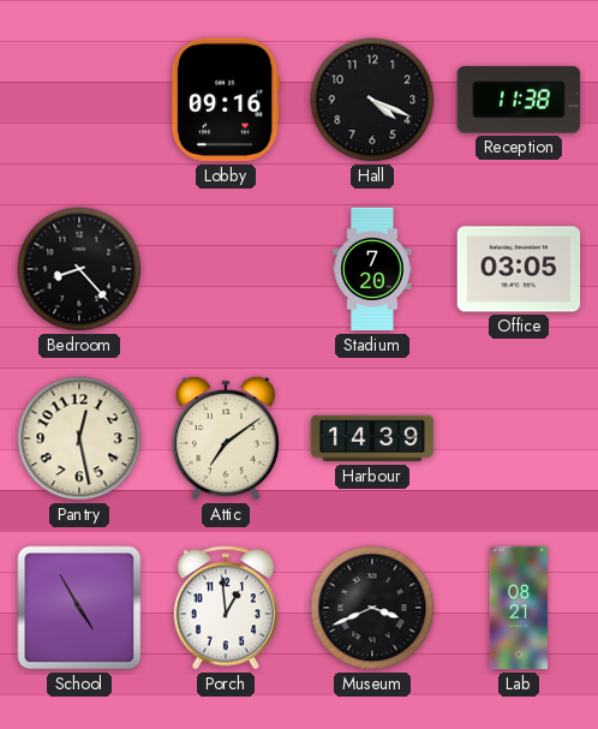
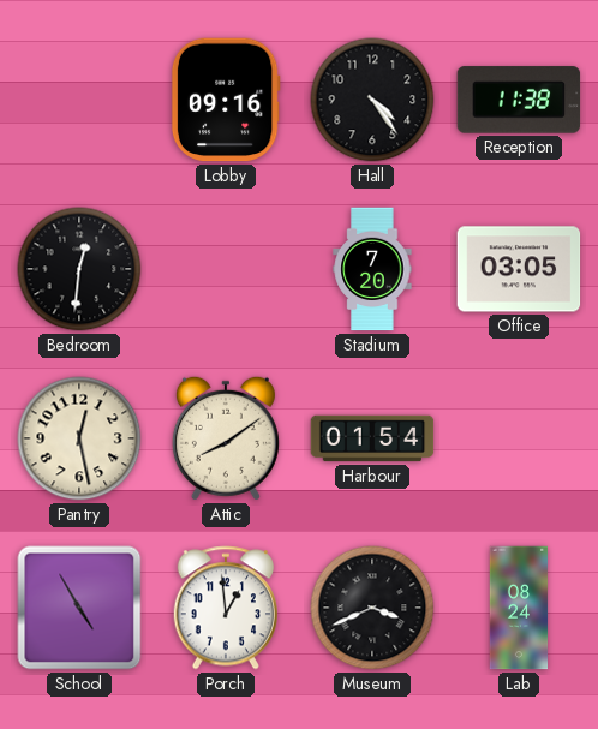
Hall: 4:19 -> 4:24 (372, 100)
Bedroom: 8:23 -> 12:31 (79, 269)
Attic: 7:09 -> 8:09 (226, 438)
Harbour: 14:39 -> 01:54 (372, 438)
Lab: 08:21 -> 08:24 (519, 608)
